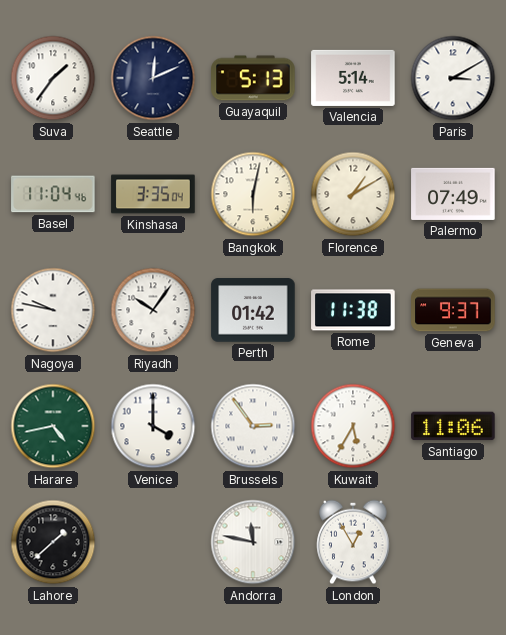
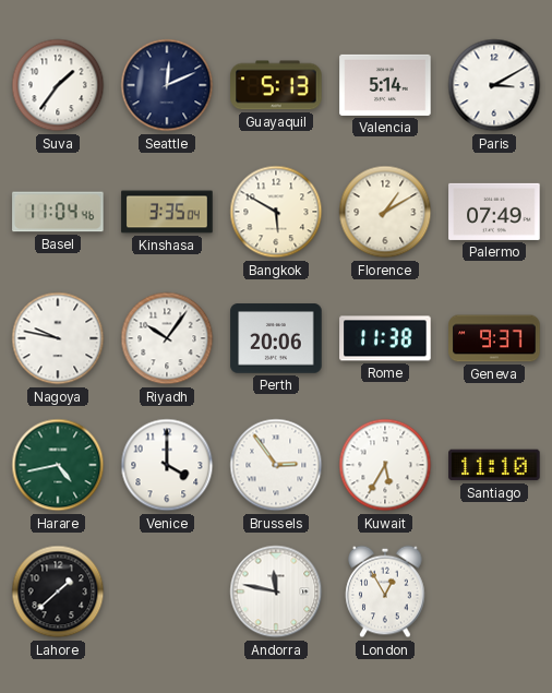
Bangkok: 6:02 -> 5:50 (276, 212)
Perth: 01:42 -> 20:06 (276, 338)
Santiago: 11:06 -> 11:10 (494, 465)
